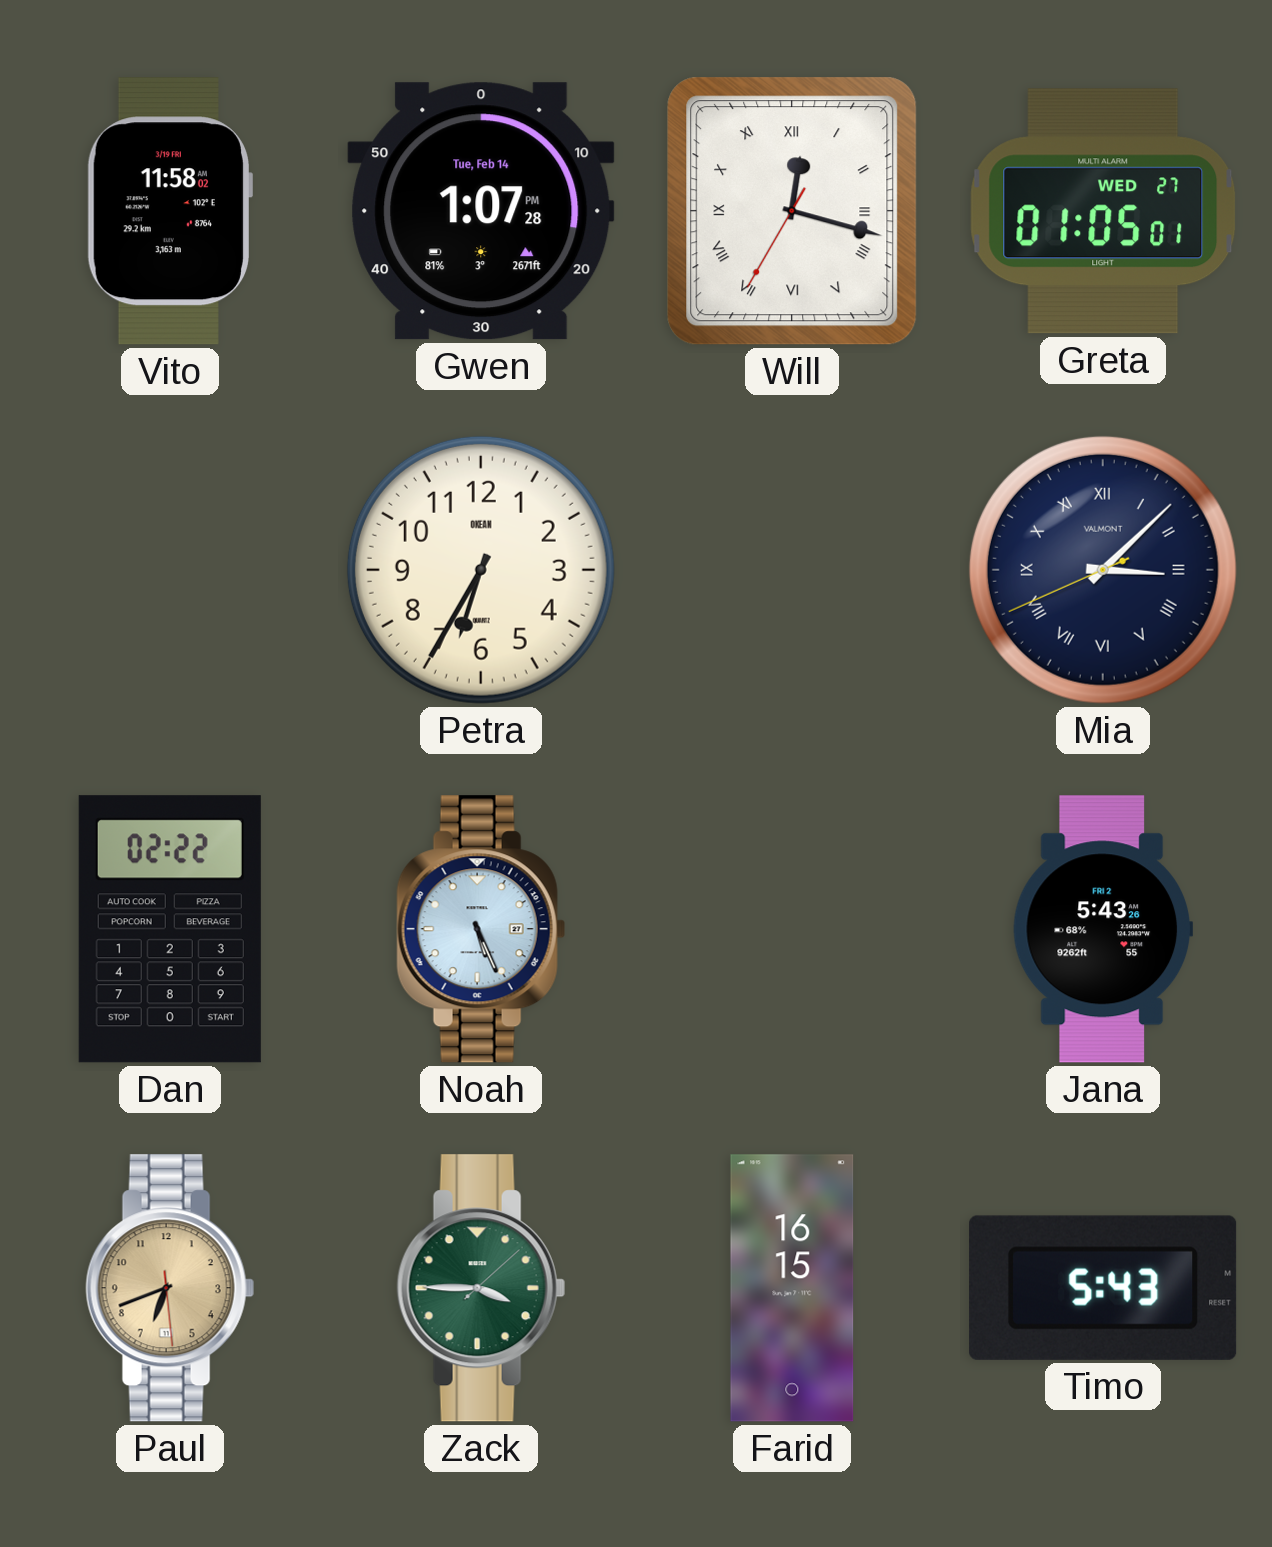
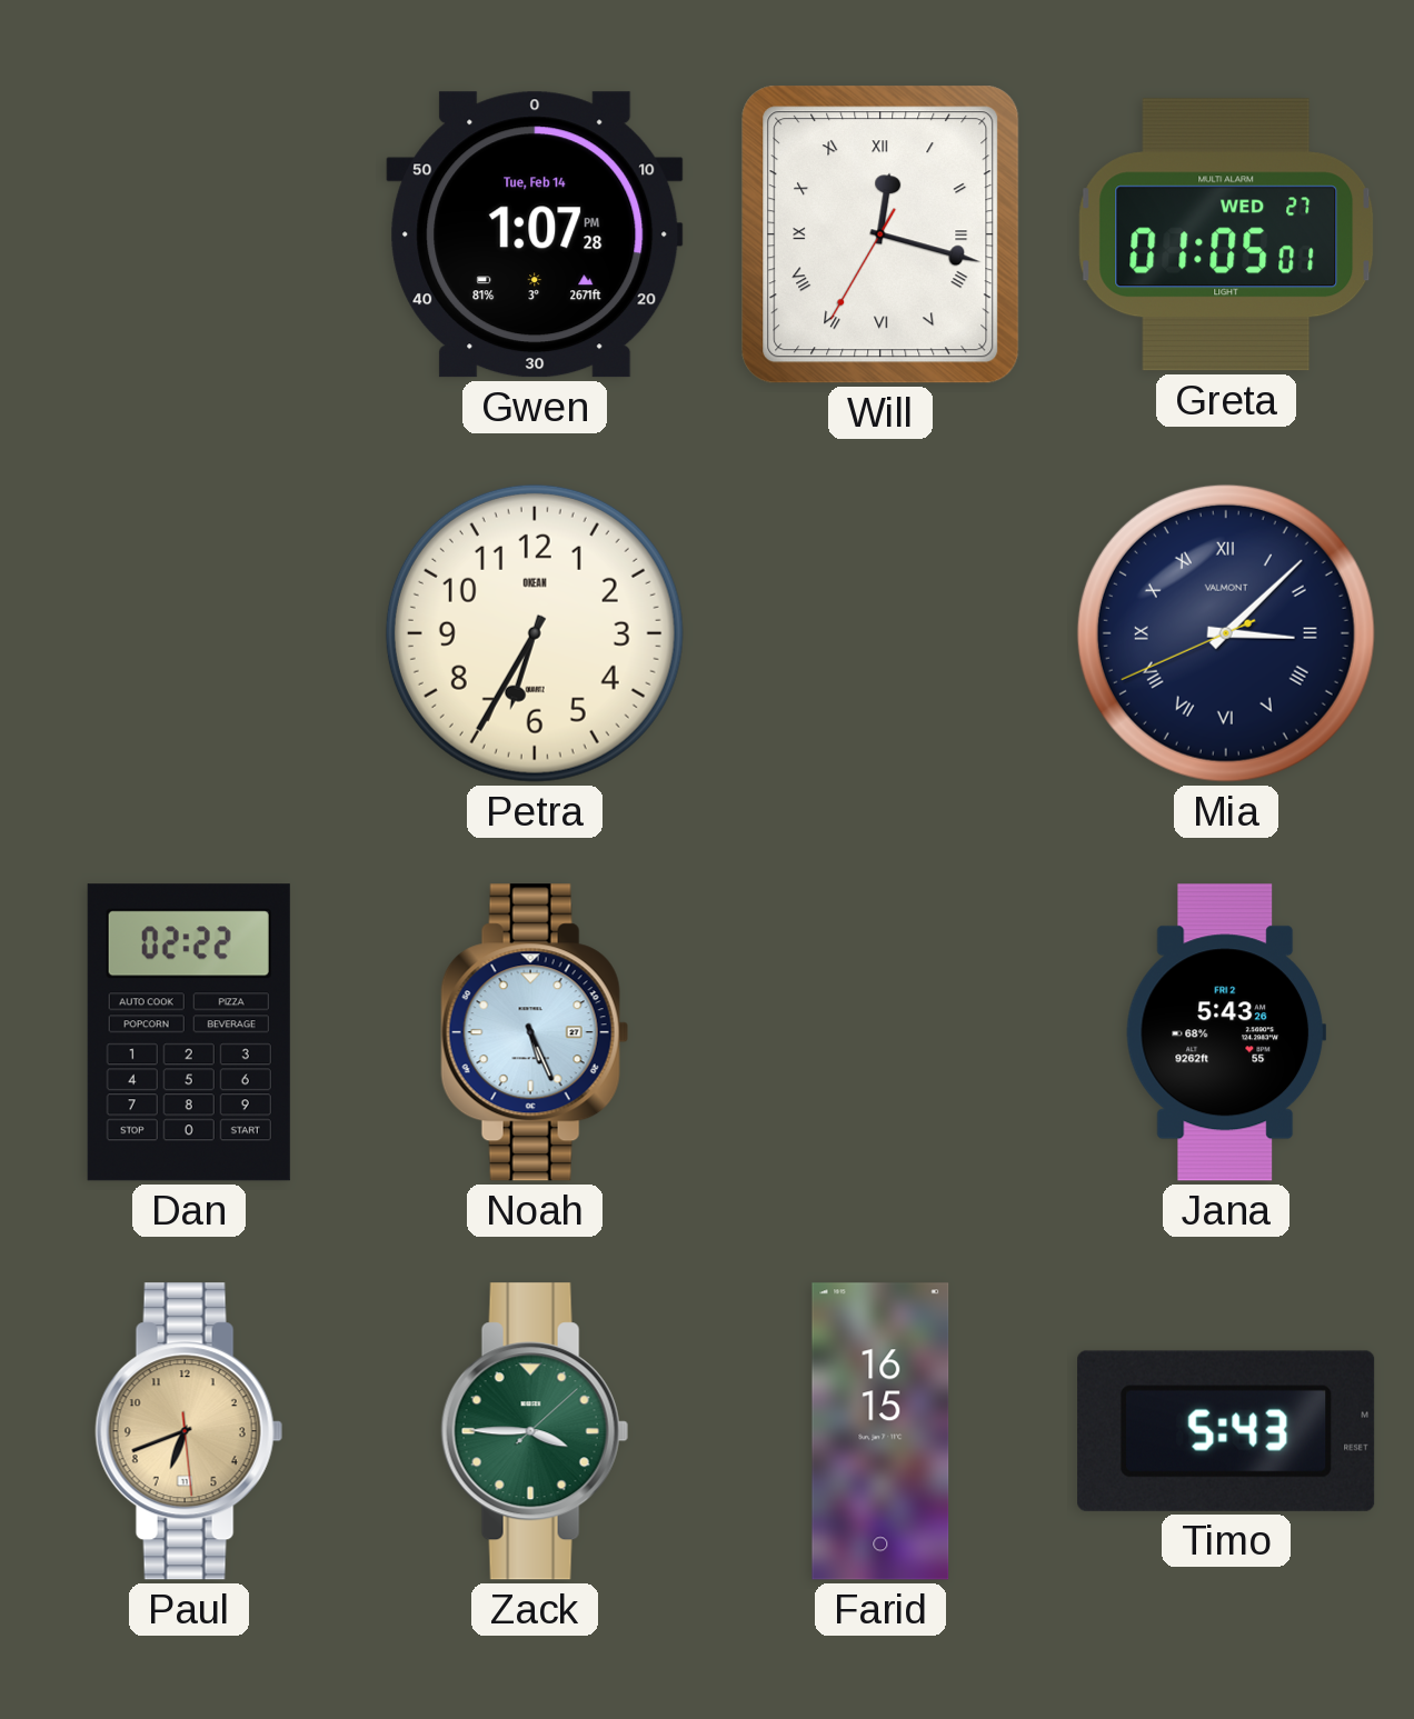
Vito: 11:58 -> none (169, 211)
